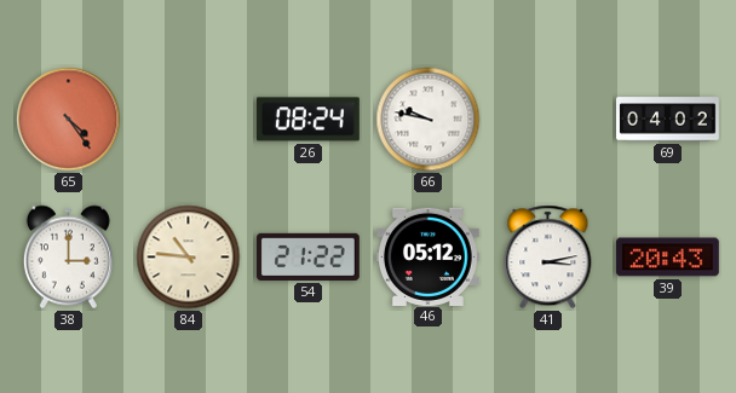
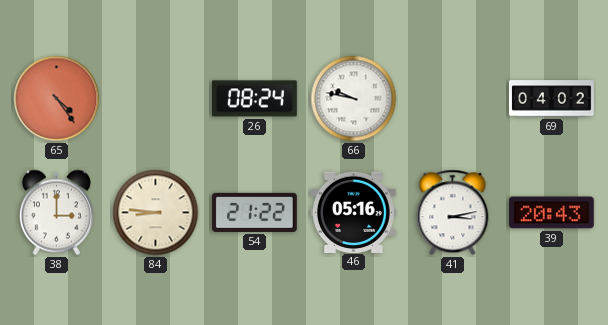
84: 10:46 -> 8:46 (156, 213)
46: 05:12 -> 05:16 (353, 212)
